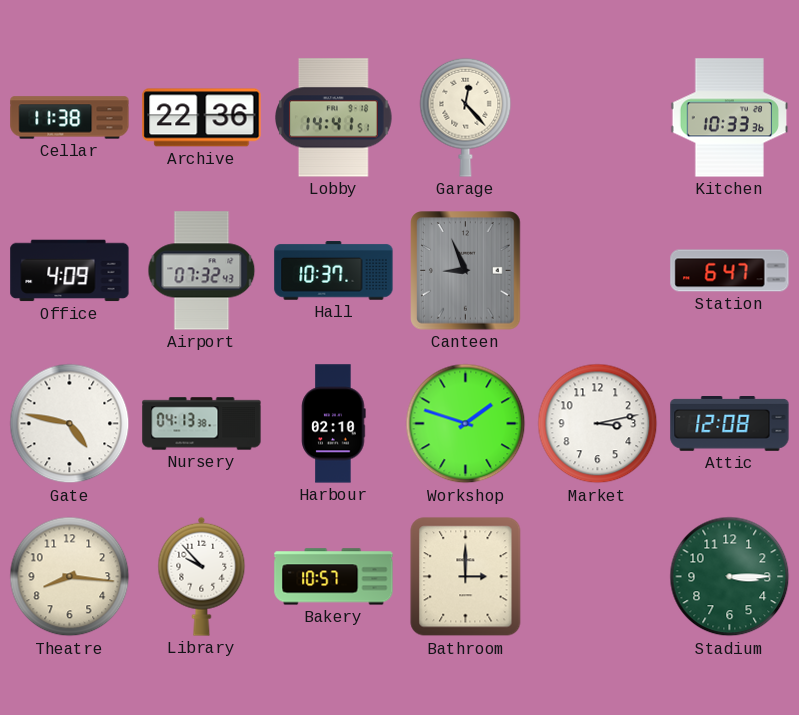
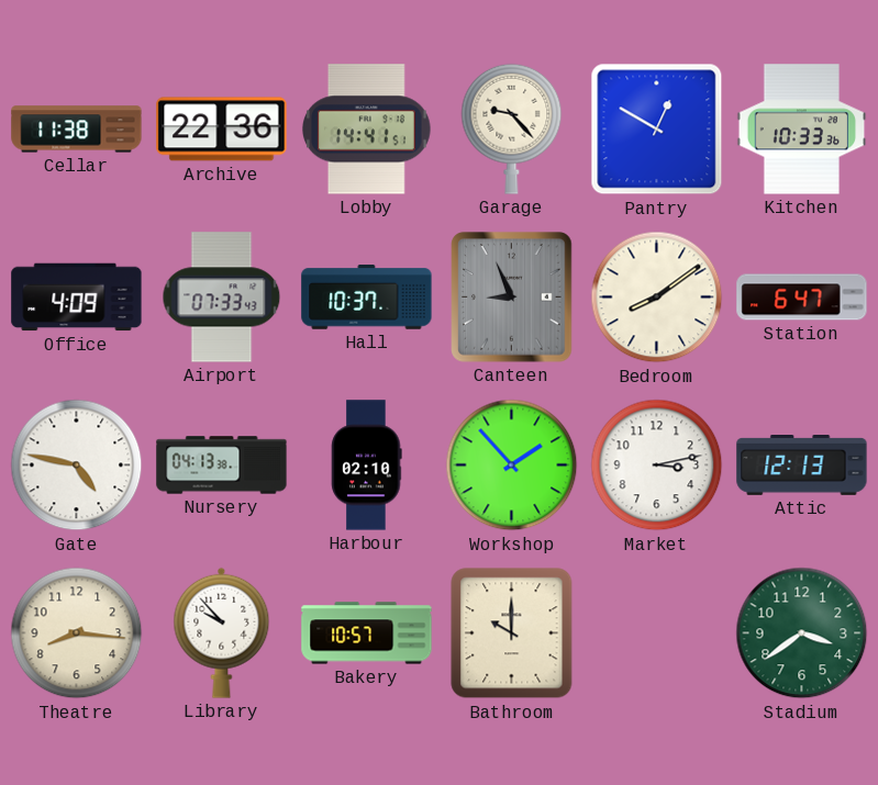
Garage: 12:23 -> 9:23 (512, 128)
Pantry: none -> 12:50 (657, 130)
Airport: 07:32 -> 07:33 (222, 298)
Bedroom: none -> 8:09 (657, 298)
Workshop: 1:48 -> 1:53 (512, 466)
Attic: 12:08 -> 12:13 (802, 466)
Bathroom: 3:00 -> 10:00 (512, 633)
Stadium: 3:15 -> 3:39 (802, 633)
